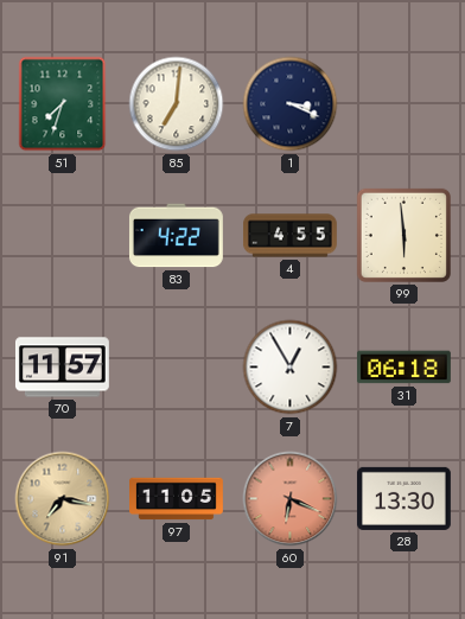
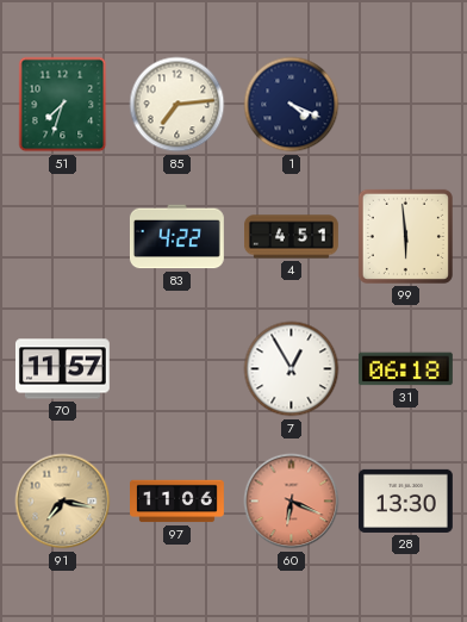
85: 7:01 -> 7:14 (178, 105)
1: 3:19 -> 4:19 (292, 105)
4: 4:55 -> 4:51 (292, 237)
97: 11:05 -> 11:06 (178, 502)
